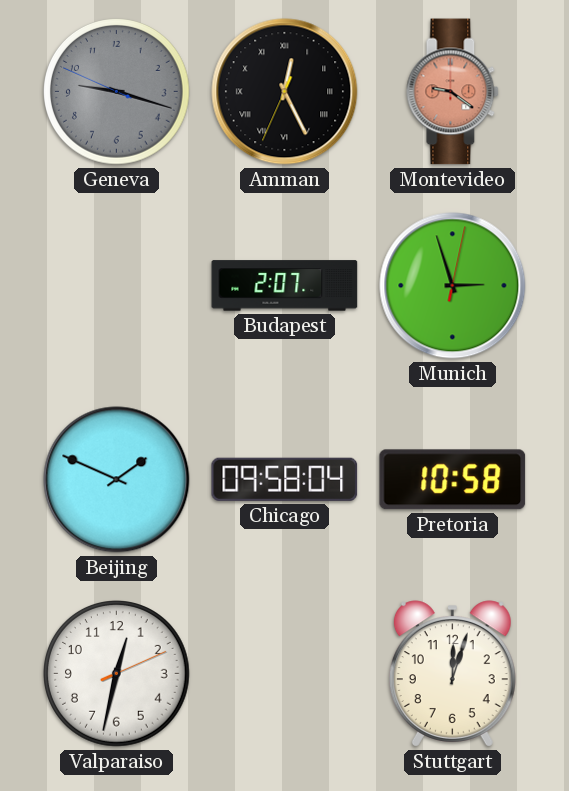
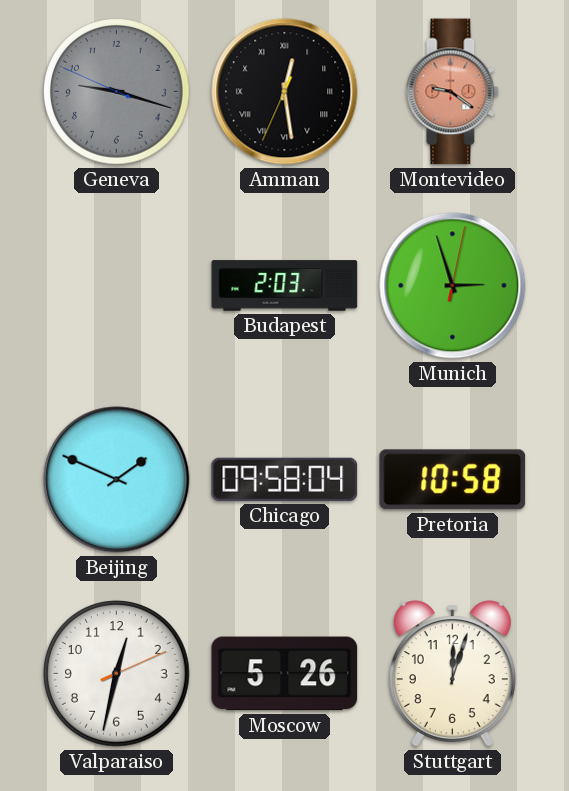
Amman: 12:25 -> 12:28 (285, 92)
Budapest: 2:07 -> 2:03 (285, 286)
Moscow: none -> 5:26 (285, 674)
